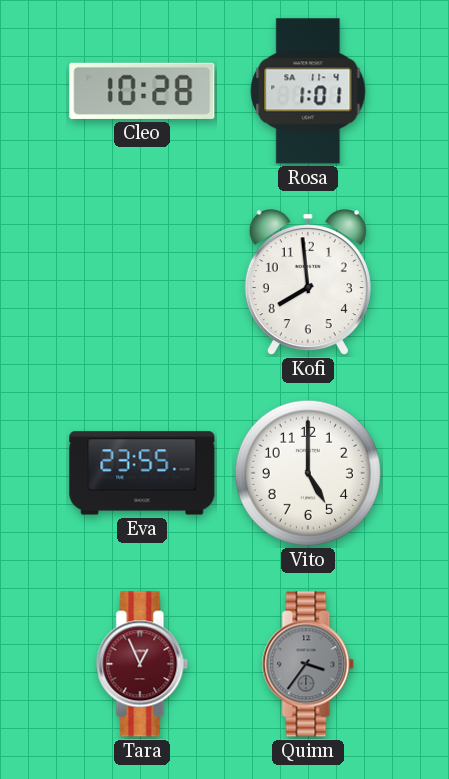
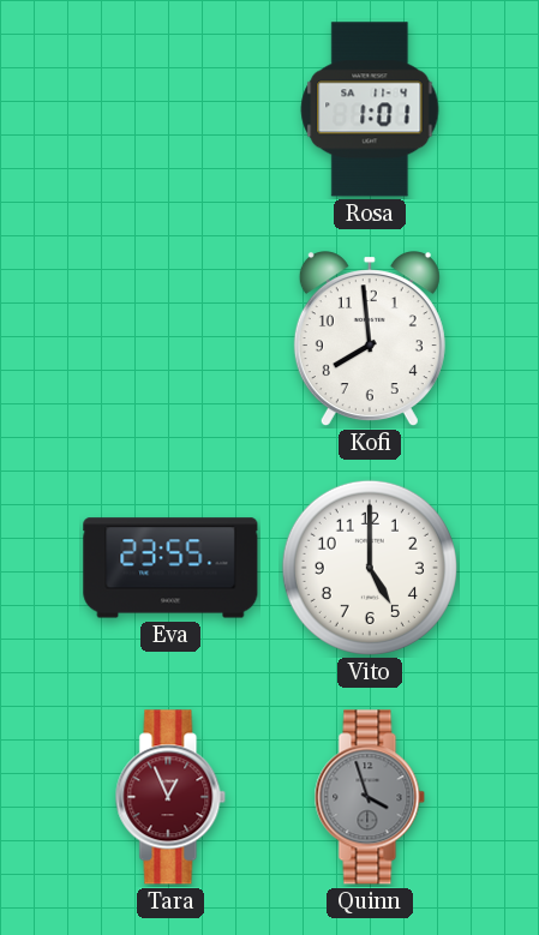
Cleo: 10:28 -> none (142, 91)
Quinn: 3:36 -> 3:57 (370, 797)
